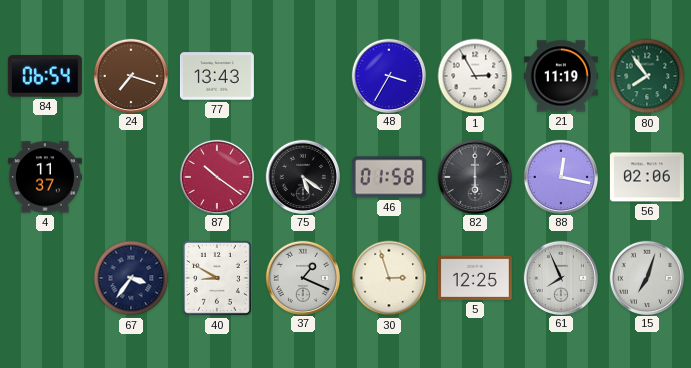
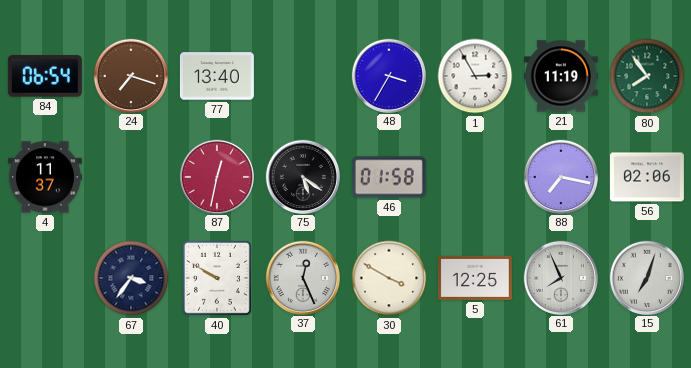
77: 13:43 -> 13:40 (217, 76)
87: 10:21 -> 12:32 (216, 176)
82: 6:00 -> none (474, 176)
88: 12:17 -> 7:17 (560, 176)
40: 8:50 -> 9:50 (217, 278)
37: 1:19 -> 12:26 (302, 277)
30: 2:57 -> 3:50 (389, 278)
